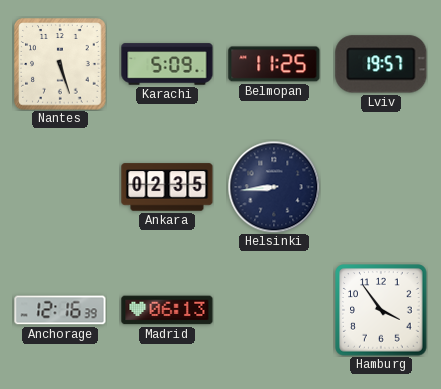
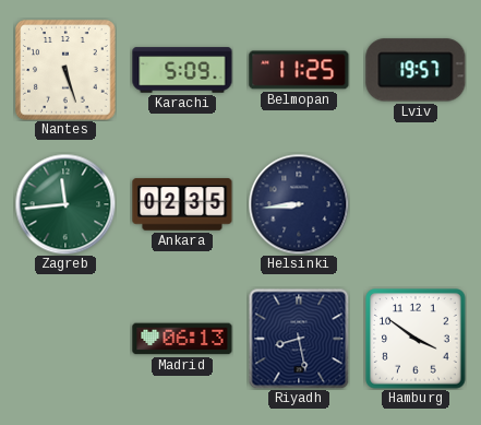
Zagreb: none -> 11:44 (65, 204)
Anchorage: 12:16 -> none (60, 310)
Riyadh: none -> 8:28 (299, 339)
Hamburg: 3:54 -> 3:51 (416, 339)
